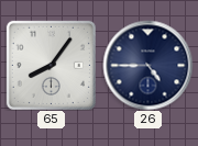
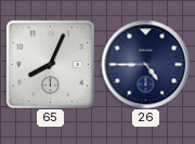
65: 8:06 -> 8:04 (50, 64)
